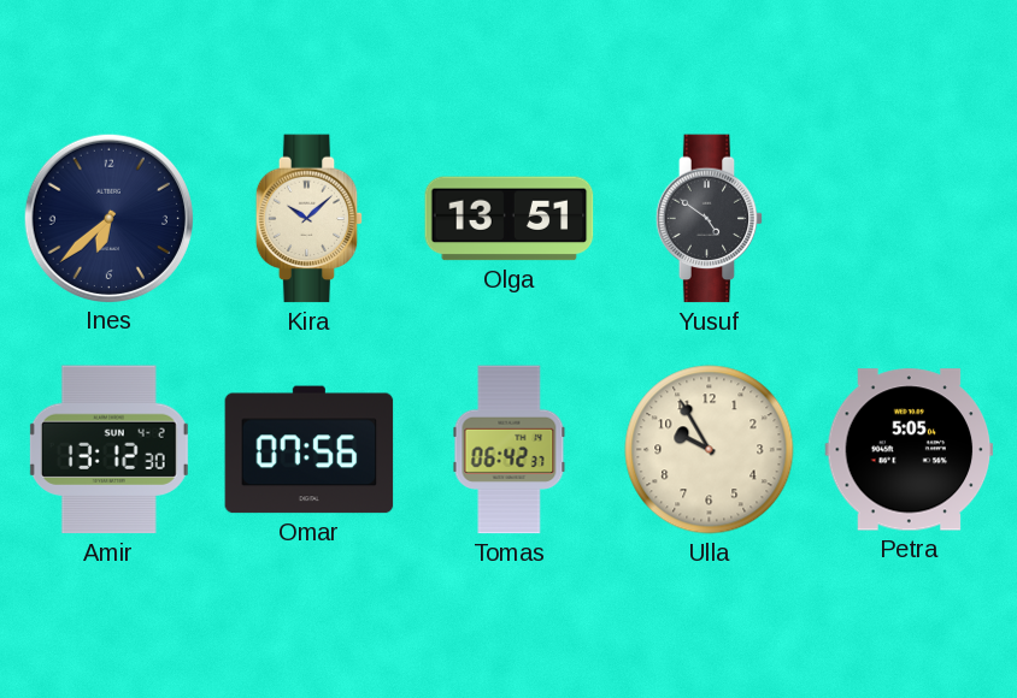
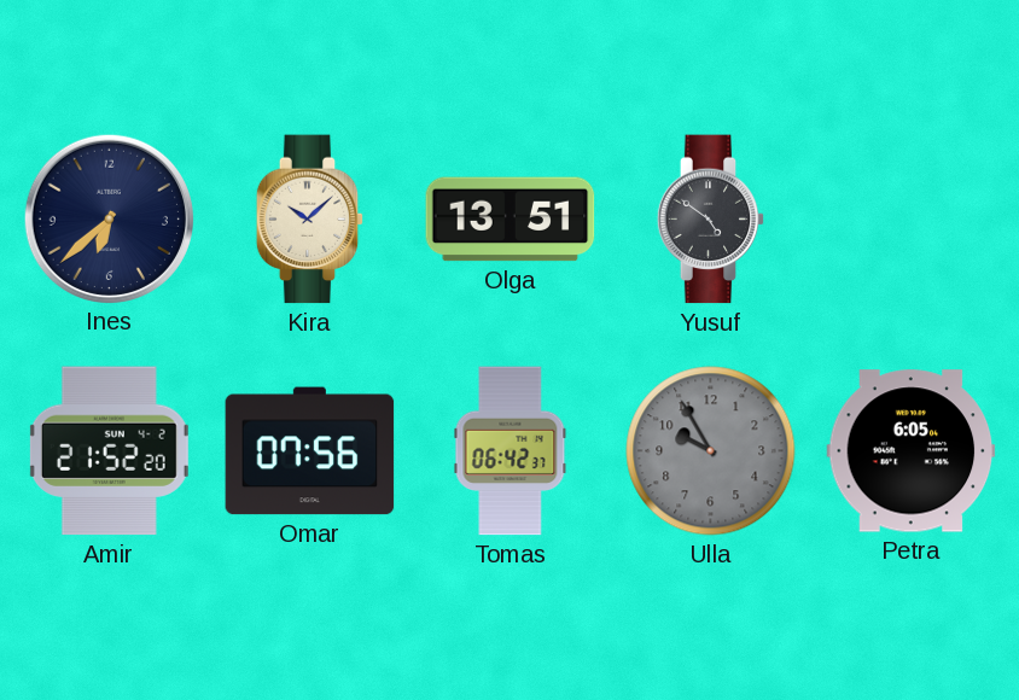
Amir: 13:12 -> 21:52 (109, 451)
Ulla dial: cream -> grey (711, 451)
Petra: 5:05 -> 6:05 (912, 451)
